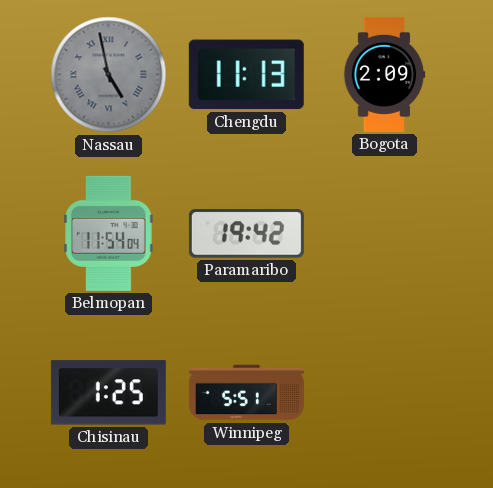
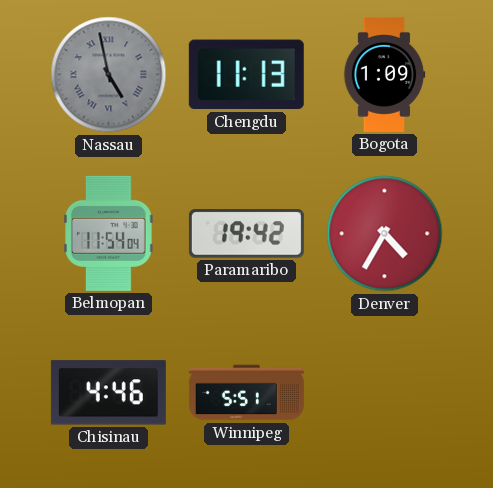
Bogota: 2:09 -> 1:09 (384, 74)
Denver: none -> 4:35 (385, 234)
Chisinau: 1:25 -> 4:46 (108, 393)
